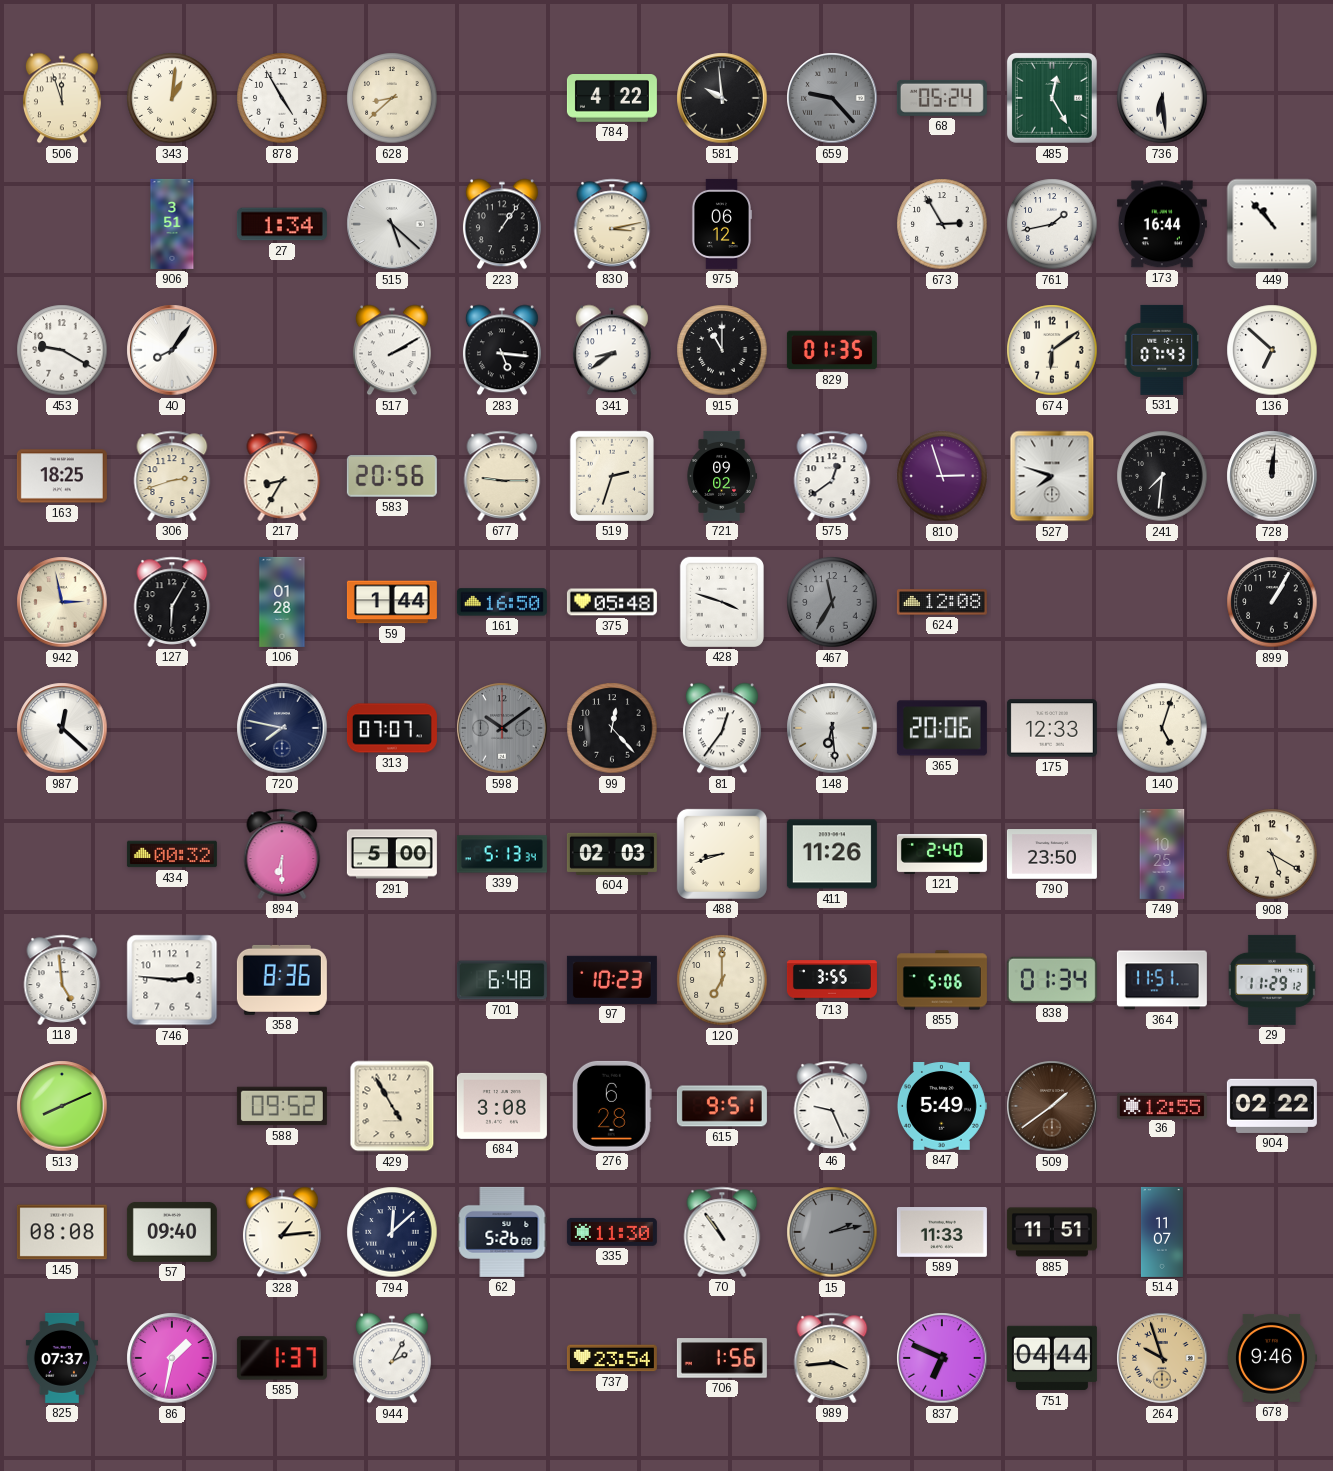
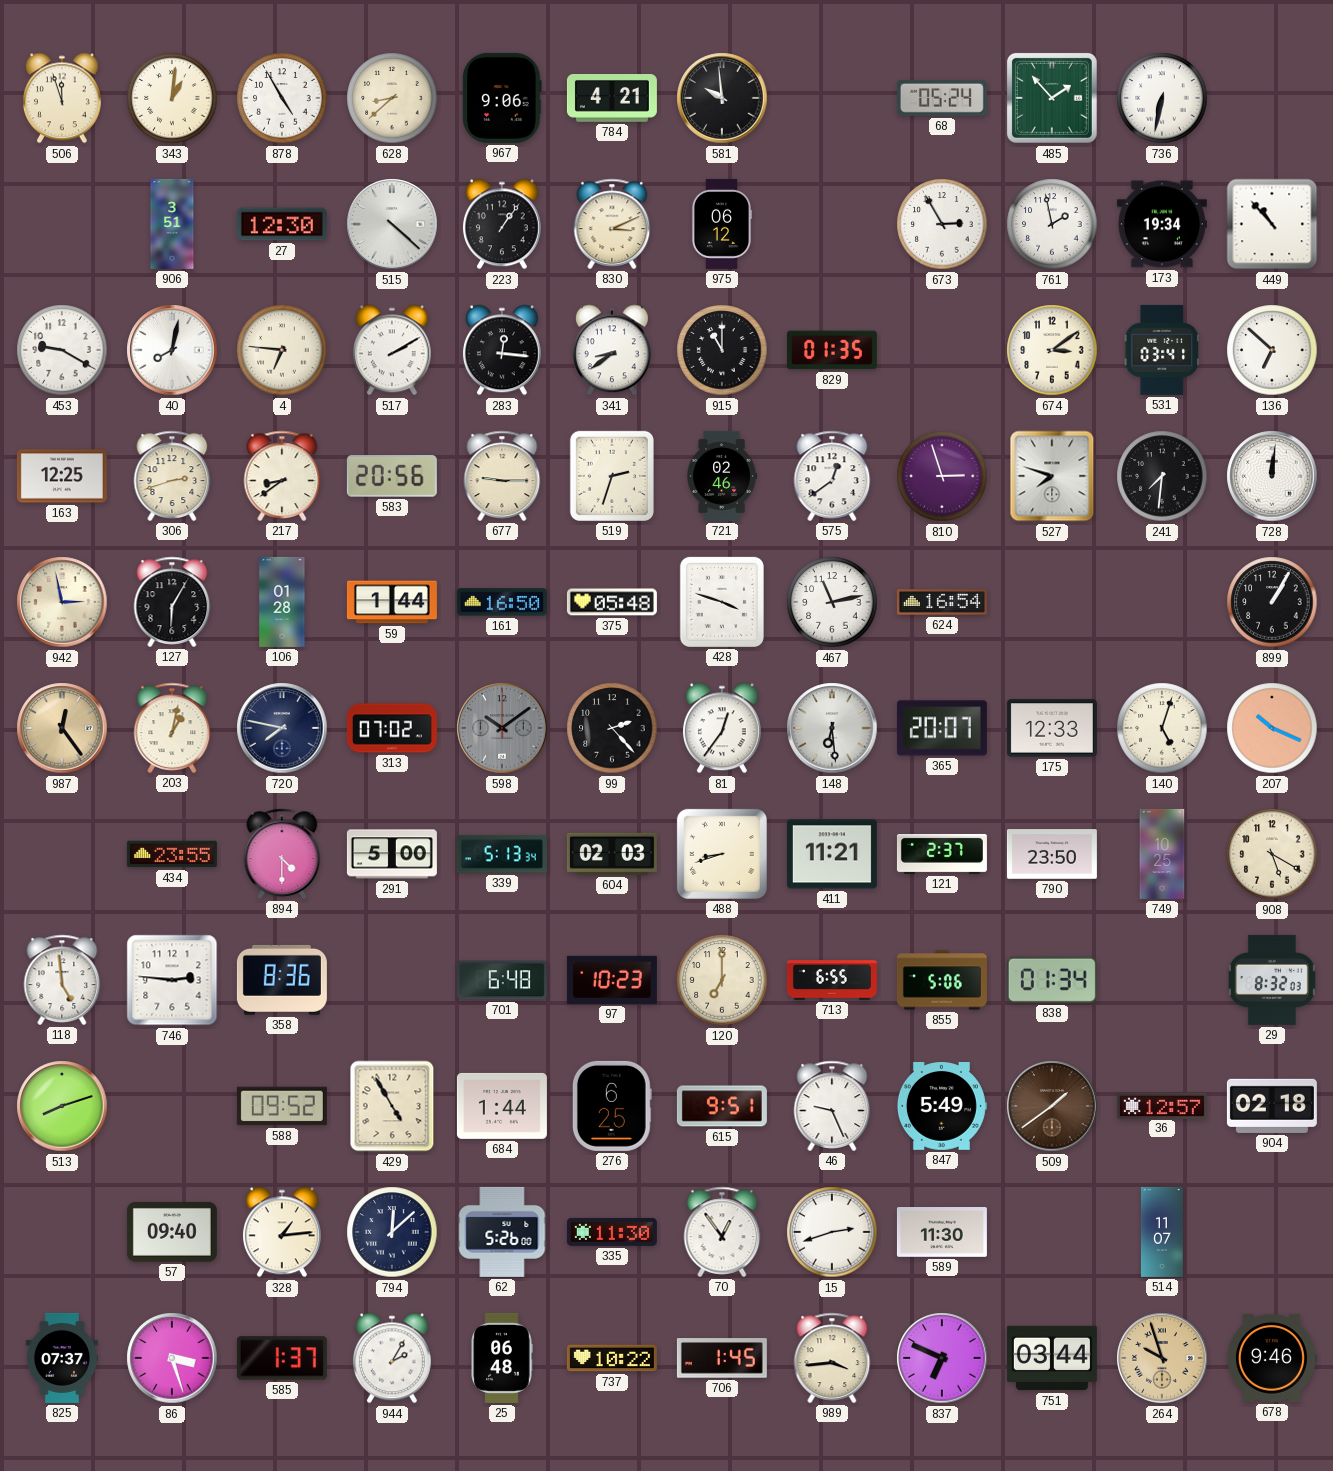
967: none -> 9:06 (502, 98)
784: 4:22 -> 4:21 (612, 99)
659: 9:23 -> none (832, 98)
485: 12:25 -> 1:53 (1052, 98)
736: 6:29 -> 6:32 (1162, 98)
27: 1:34 -> 12:30 (282, 224)
515: 5:22 -> 4:22 (392, 224)
830: 3:13 -> 3:11 (612, 224)
761: 1:43 -> 1:58 (1052, 224)
173: 16:44 -> 19:34 (1162, 224)
40: 8:06 -> 8:02 (172, 350)
4: none -> 6:46 (282, 350)
283: 5:16 -> 12:16 (502, 350)
674: 6:09 -> 3:09 (1052, 350)
531: 07:43 -> 03:41 (1161, 350)
163: 18:25 -> 12:25 (62, 476)
217: 8:35 -> 8:39 (282, 476)
721: 09:02 -> 02:46 (722, 476)
467: 11:35 -> 11:13 (832, 602)
467 dial: grey -> white (832, 602)
624: 12:08 -> 16:54 (942, 602)
987: 12:22 -> 12:24 (62, 728)
987 dial: white -> champagne (62, 728)
203: none -> 1:02 (172, 728)
313: 07:07 -> 07:02 (392, 728)
99: 12:23 -> 2:23 (612, 728)
365: 20:06 -> 20:07 (942, 728)
207: none -> 10:19 (1272, 728)
434: 00:32 -> 23:55 (172, 854)
894: 6:30 -> 4:30 (282, 854)
411: 11:26 -> 11:21 (832, 854)
121: 2:40 -> 2:37 (942, 854)
713: 3:55 -> 6:55 (832, 980)
364: 11:51 -> none (1162, 980)
29: 11:29 -> 8:32 (1272, 980)
513: 8:11 -> 8:12 (62, 1106)
684: 3:08 -> 1:44 (502, 1106)
276: 6:28 -> 6:25 (612, 1106)
36: 12:55 -> 12:57 (1162, 1105)
904: 02:22 -> 02:18 (1272, 1106)
145: 08:08 -> none (62, 1232)
70: 10:54 -> 12:54 (722, 1232)
15: 2:13 -> 2:42 (832, 1232)
15 dial: grey -> white (832, 1232)
589: 11:33 -> 11:30 (942, 1233)
885: 11:51 -> none (1052, 1232)
86: 1:32 -> 3:27 (172, 1358)
25: none -> 06:48 (502, 1358)
737: 23:54 -> 10:22 (612, 1358)
706: 1:56 -> 1:45 (722, 1358)
751: 04:44 -> 03:44 (1052, 1358)
